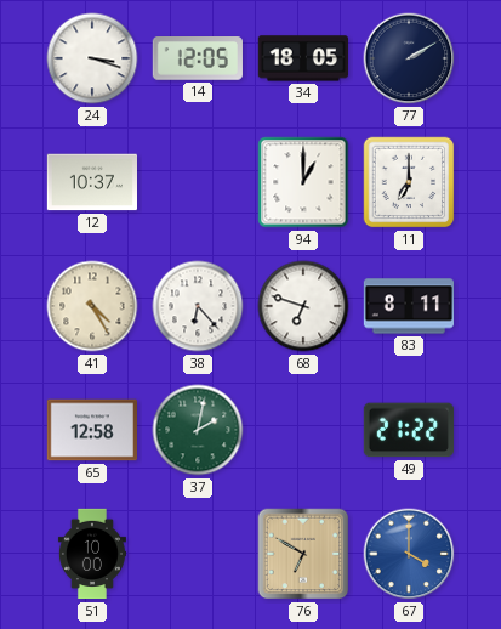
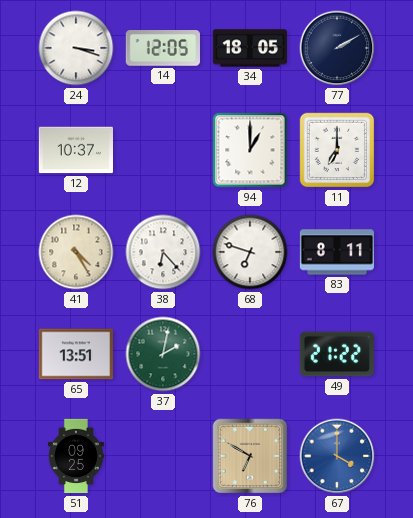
65: 12:58 -> 13:51 (75, 354)
51: 10:00 -> 09:25 (76, 456)
